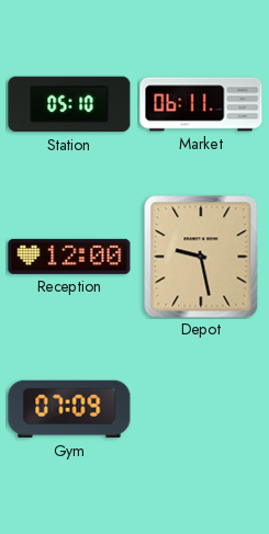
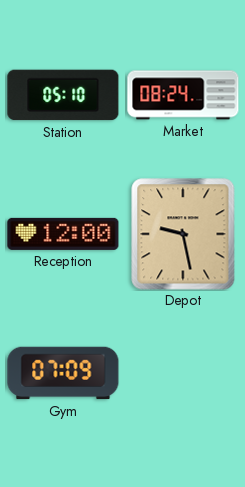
Market: 06:11 -> 08:24 (183, 95)
